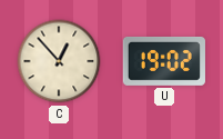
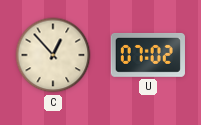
U: 19:02 -> 07:02 (148, 55)
